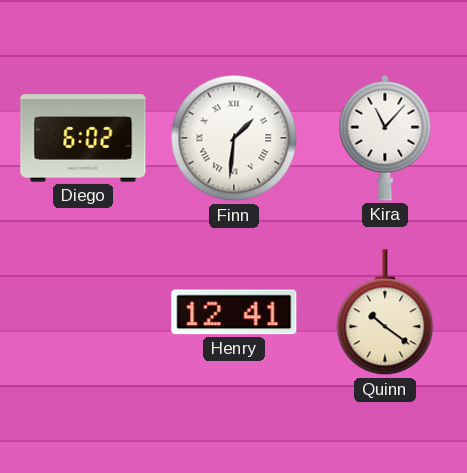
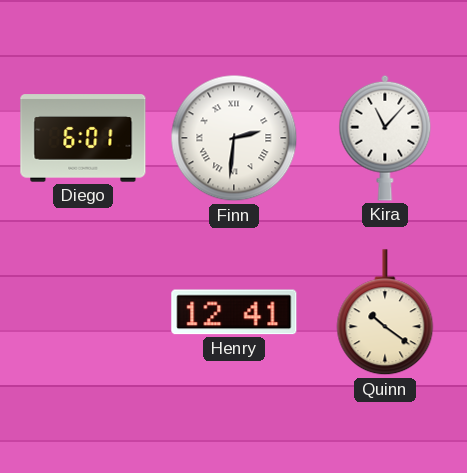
Diego: 6:02 -> 6:01 (83, 138)
Finn: 1:31 -> 2:31 (234, 138)
